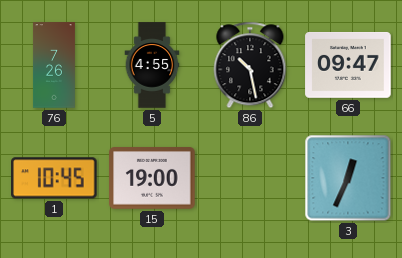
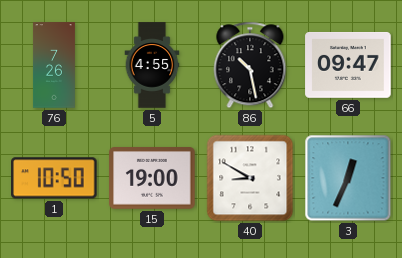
1: 10:45 -> 10:50 (55, 178)
40: none -> 8:50 (250, 178)
